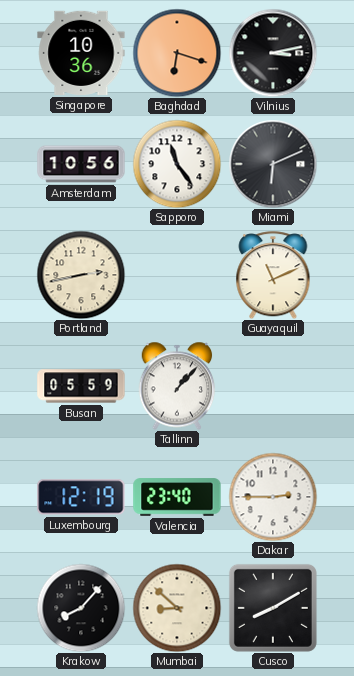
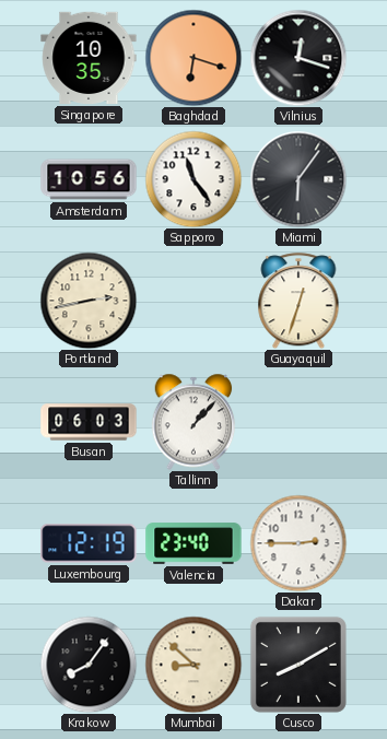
Singapore: 10:36 -> 10:35 (89, 58)
Vilnius: 3:13 -> 12:18 (298, 58)
Miami: 6:11 -> 6:06 (298, 179)
Guayaquil: 11:11 -> 12:33 (298, 301)
Busan: 05:59 -> 06:03 (89, 422)
Krakow: 8:07 -> 8:06 (89, 665)
